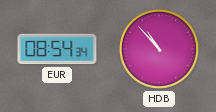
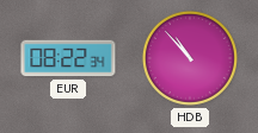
EUR: 08:54 -> 08:22 (68, 58)
